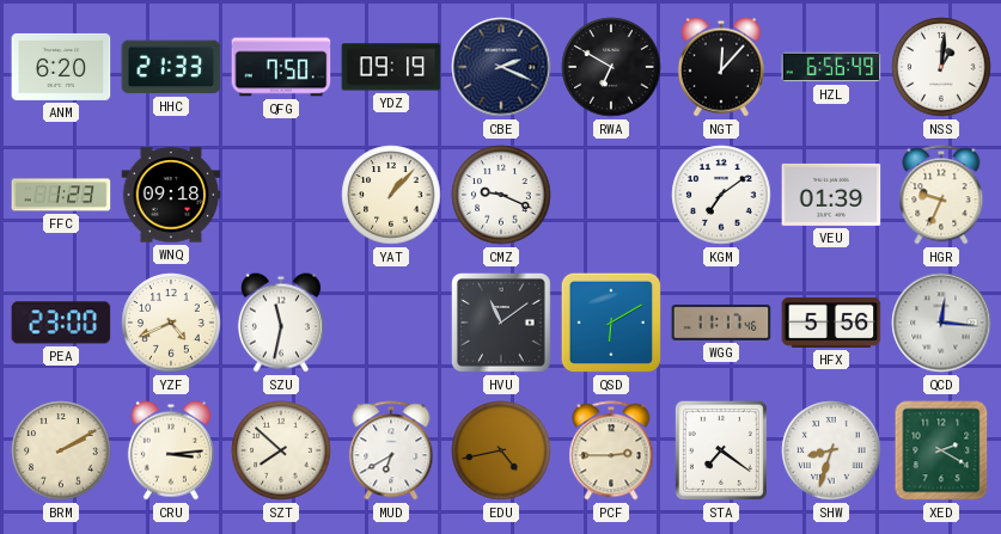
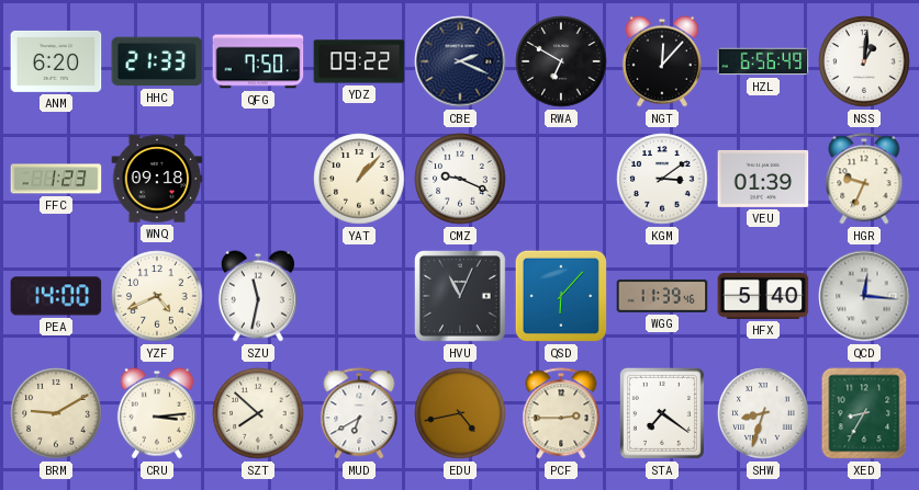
YDZ: 09:19 -> 09:22 (359, 61)
KGM: 7:09 -> 3:09 (662, 179)
PEA: 23:00 -> 14:00 (56, 296)
HVU: 11:09 -> 11:04 (461, 297)
QSD: 6:10 -> 6:07 (561, 296)
WGG: 11:17 -> 11:39 (662, 296)
HFX: 5:56 -> 5:40 (763, 296)
BRM: 2:10 -> 9:10 (56, 413)
XED: 2:20 -> 8:35 (864, 413)
